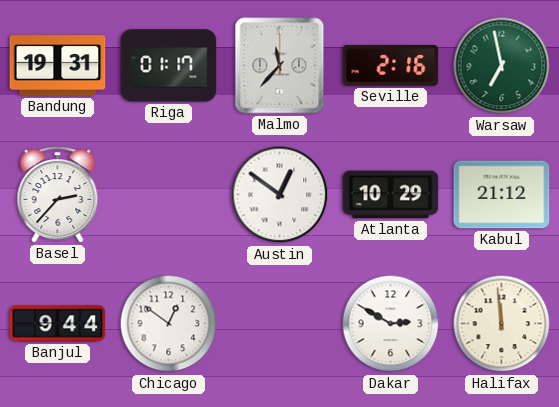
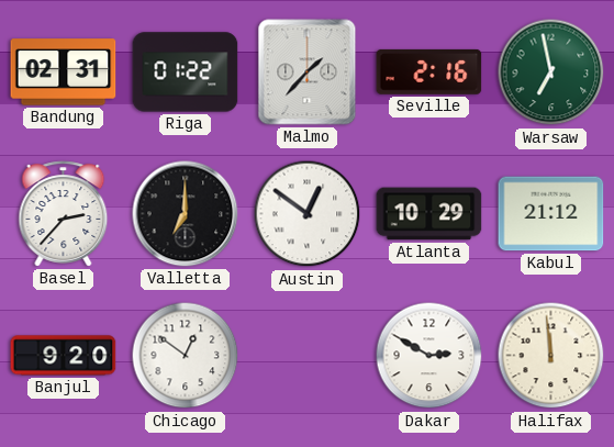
Bandung: 19:31 -> 02:31 (64, 72)
Riga: 01:17 -> 01:22 (186, 72)
Malmo: 11:37 -> 1:37 (308, 72)
Valletta: none -> 7:00 (186, 214)
Banjul: 9:44 -> 9:20 (64, 356)
